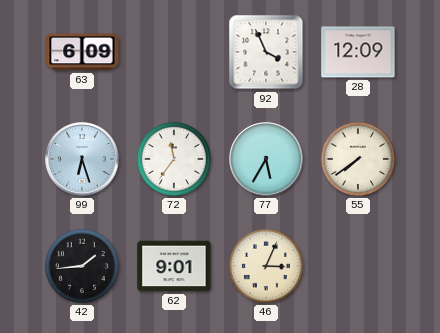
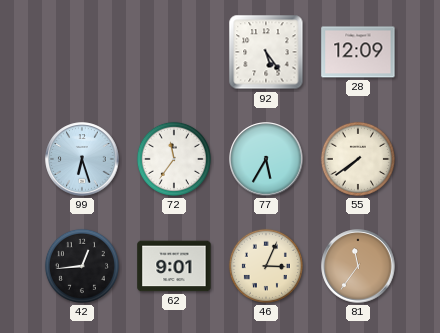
63: 6:09 -> none (82, 52)
92: 3:56 -> 5:24 (266, 52)
42: 1:44 -> 12:44 (82, 266)
81: none -> 11:36 (358, 266)
